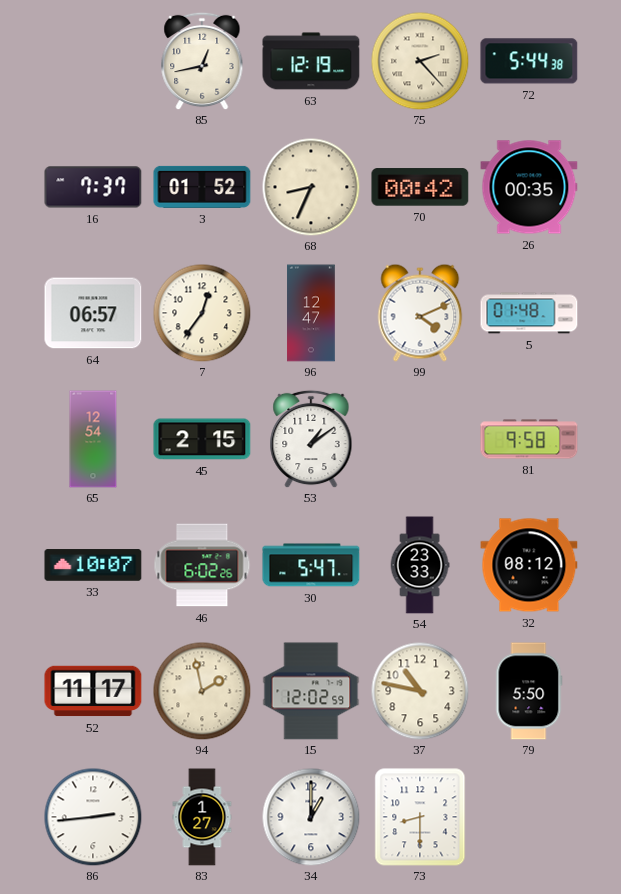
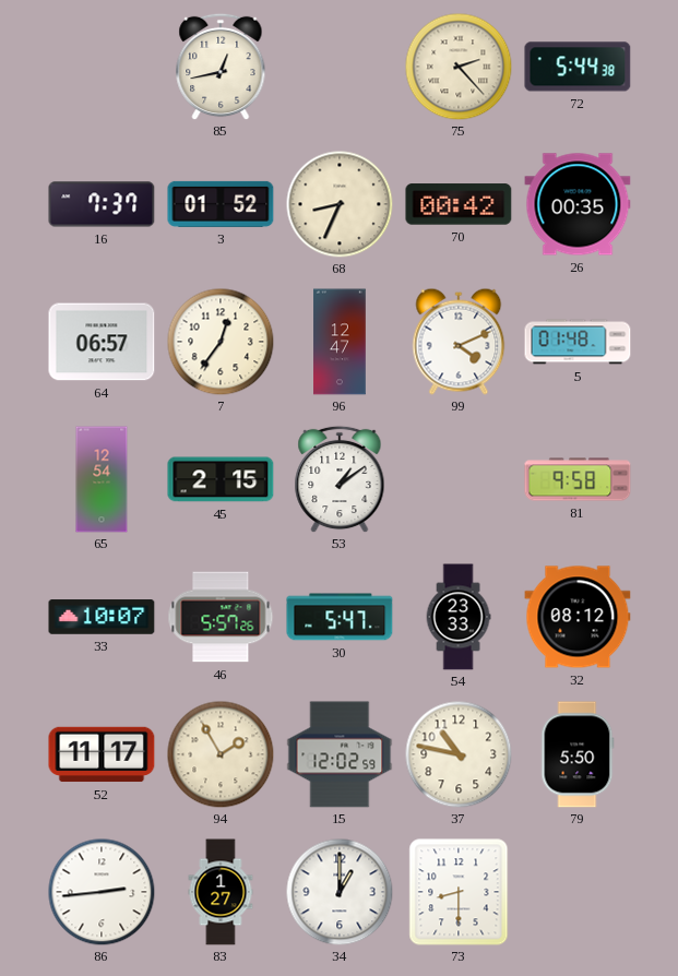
63: 12:19 -> none (311, 61)
46: 6:02 -> 5:57 (221, 617)
94: 1:58 -> 1:55 (221, 754)
